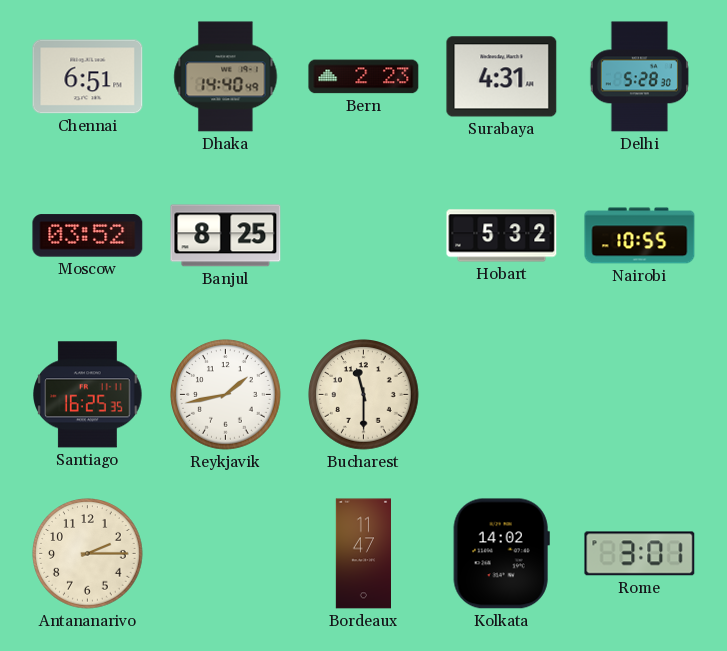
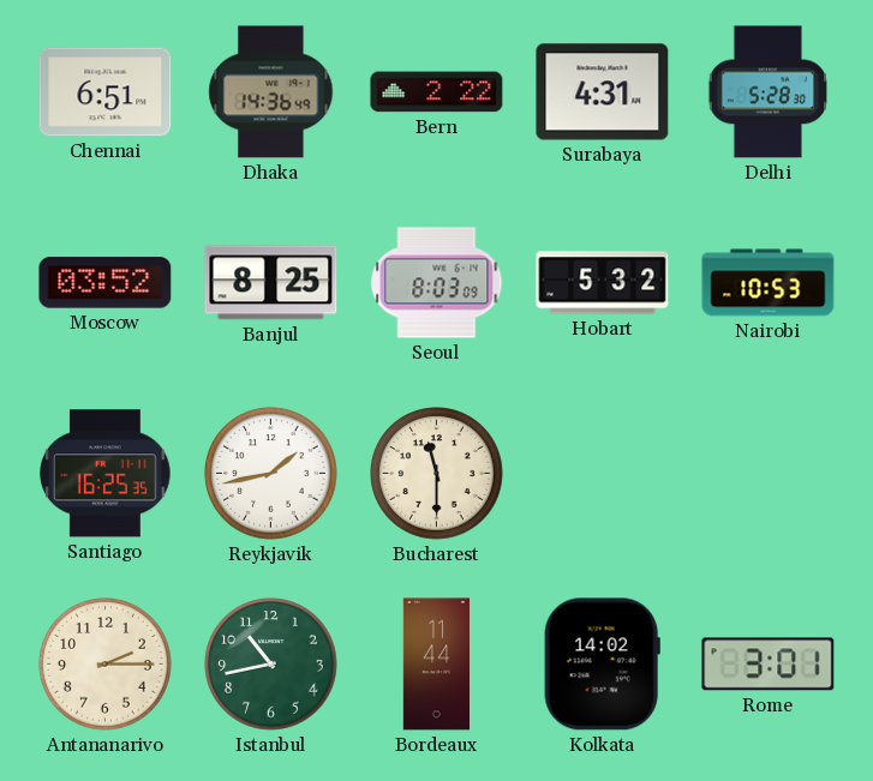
Dhaka: 14:40 -> 14:36 (271, 92)
Bern: 2:23 -> 2:22 (437, 92)
Seoul: none -> 8:03 (437, 283)
Nairobi: 10:55 -> 10:53 (769, 283)
Istanbul: none -> 10:43 (271, 665)
Bordeaux: 11:47 -> 11:44 (436, 665)
